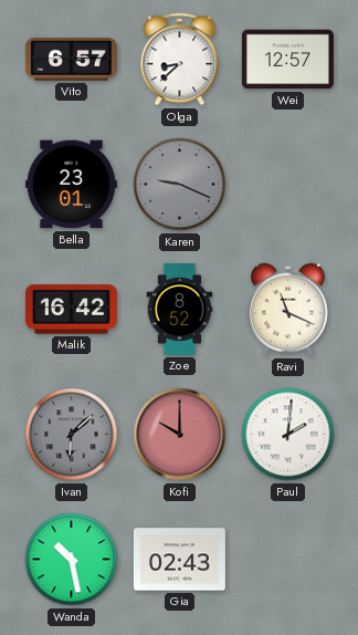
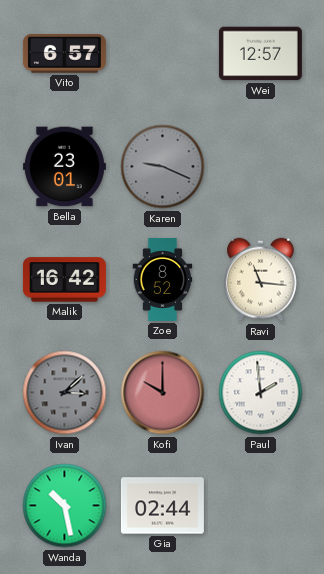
Olga: 8:38 -> none (180, 60)
Ravi: 11:19 -> 11:16 (261, 280)
Ivan: 6:08 -> 3:08 (65, 393)
Paul: 2:01 -> 1:59 (261, 393)
Gia: 02:43 -> 02:44 (162, 506)
